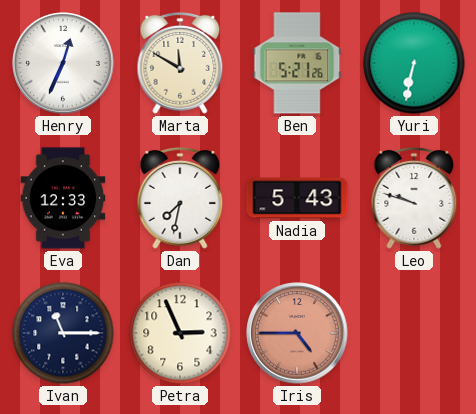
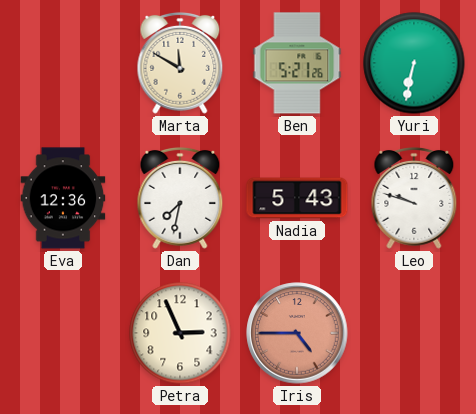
Henry: 12:34 -> none (63, 63)
Eva: 12:33 -> 12:36 (63, 198)
Ivan: 11:15 -> none (63, 333)
